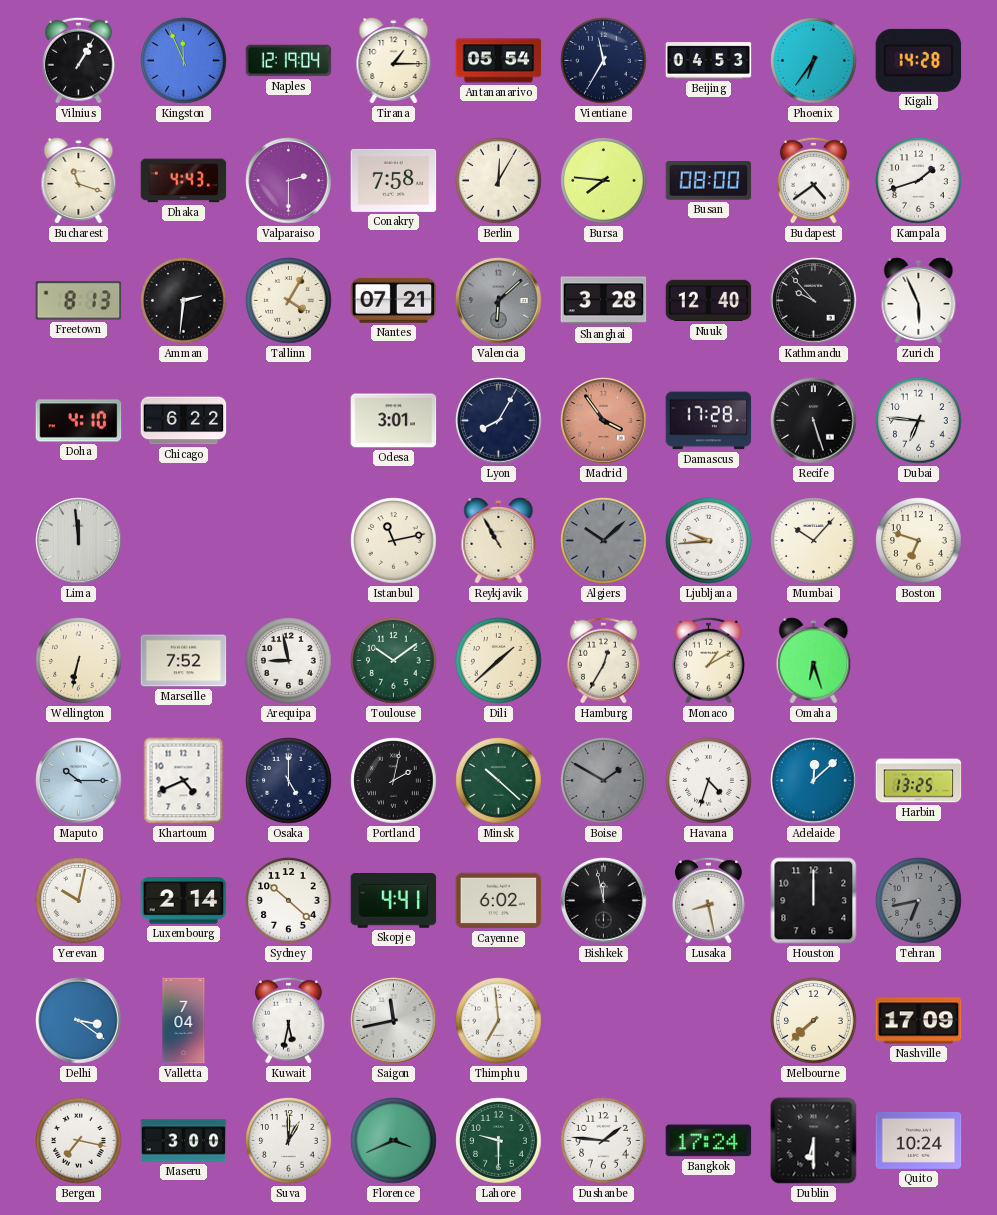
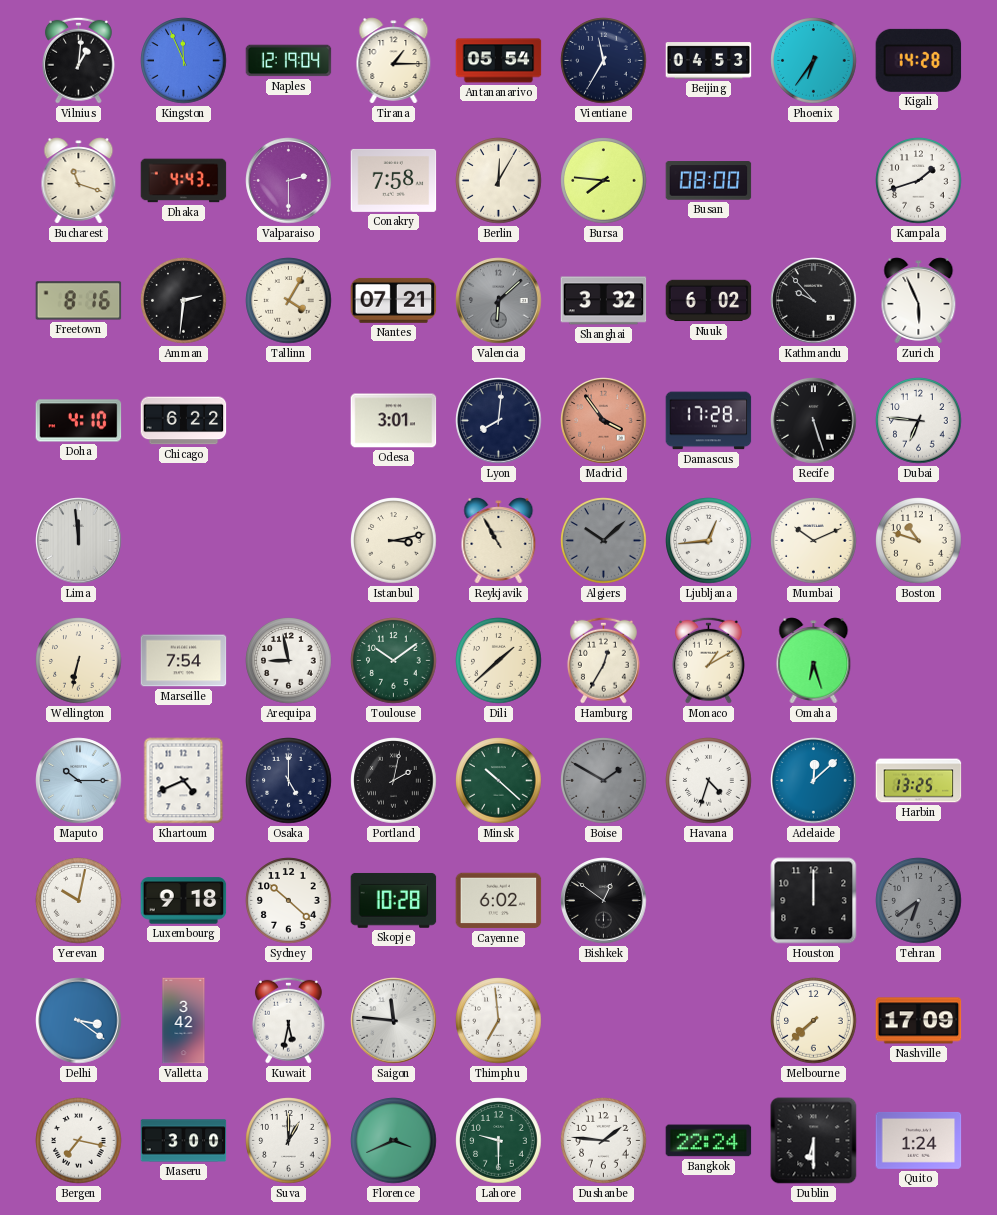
Vilnius: 1:05 -> 1:01 (78, 60)
Budapest: 4:39 -> none (813, 180)
Freetown: 8:13 -> 8:16 (79, 301)
Shanghai: 3:28 -> 3:32 (604, 301)
Nuuk: 12:40 -> 6:02 (709, 301)
Lyon: 8:05 -> 8:01 (499, 421)
Istanbul: 11:13 -> 3:13 (394, 541)
Ljubljana: 9:44 -> 12:44 (709, 541)
Mumbai: 10:07 -> 10:11 (814, 541)
Boston: 6:48 -> 10:48 (919, 541)
Marseille: 7:52 -> 7:54 (184, 661)
Luxembourg: 2:14 -> 9:18 (184, 901)
Skopje: 4:41 -> 10:28 (394, 901)
Bishkek: 11:58 -> 12:51 (604, 901)
Lusaka: 8:28 -> none (708, 900)
Tehran: 6:43 -> 6:39 (919, 901)
Valletta: 7:04 -> 3:42 (184, 1021)
Saigon: 11:43 -> 11:46 (394, 1021)
Bangkok: 17:24 -> 22:24 (709, 1141)
Quito: 10:24 -> 1:24 (919, 1140)
